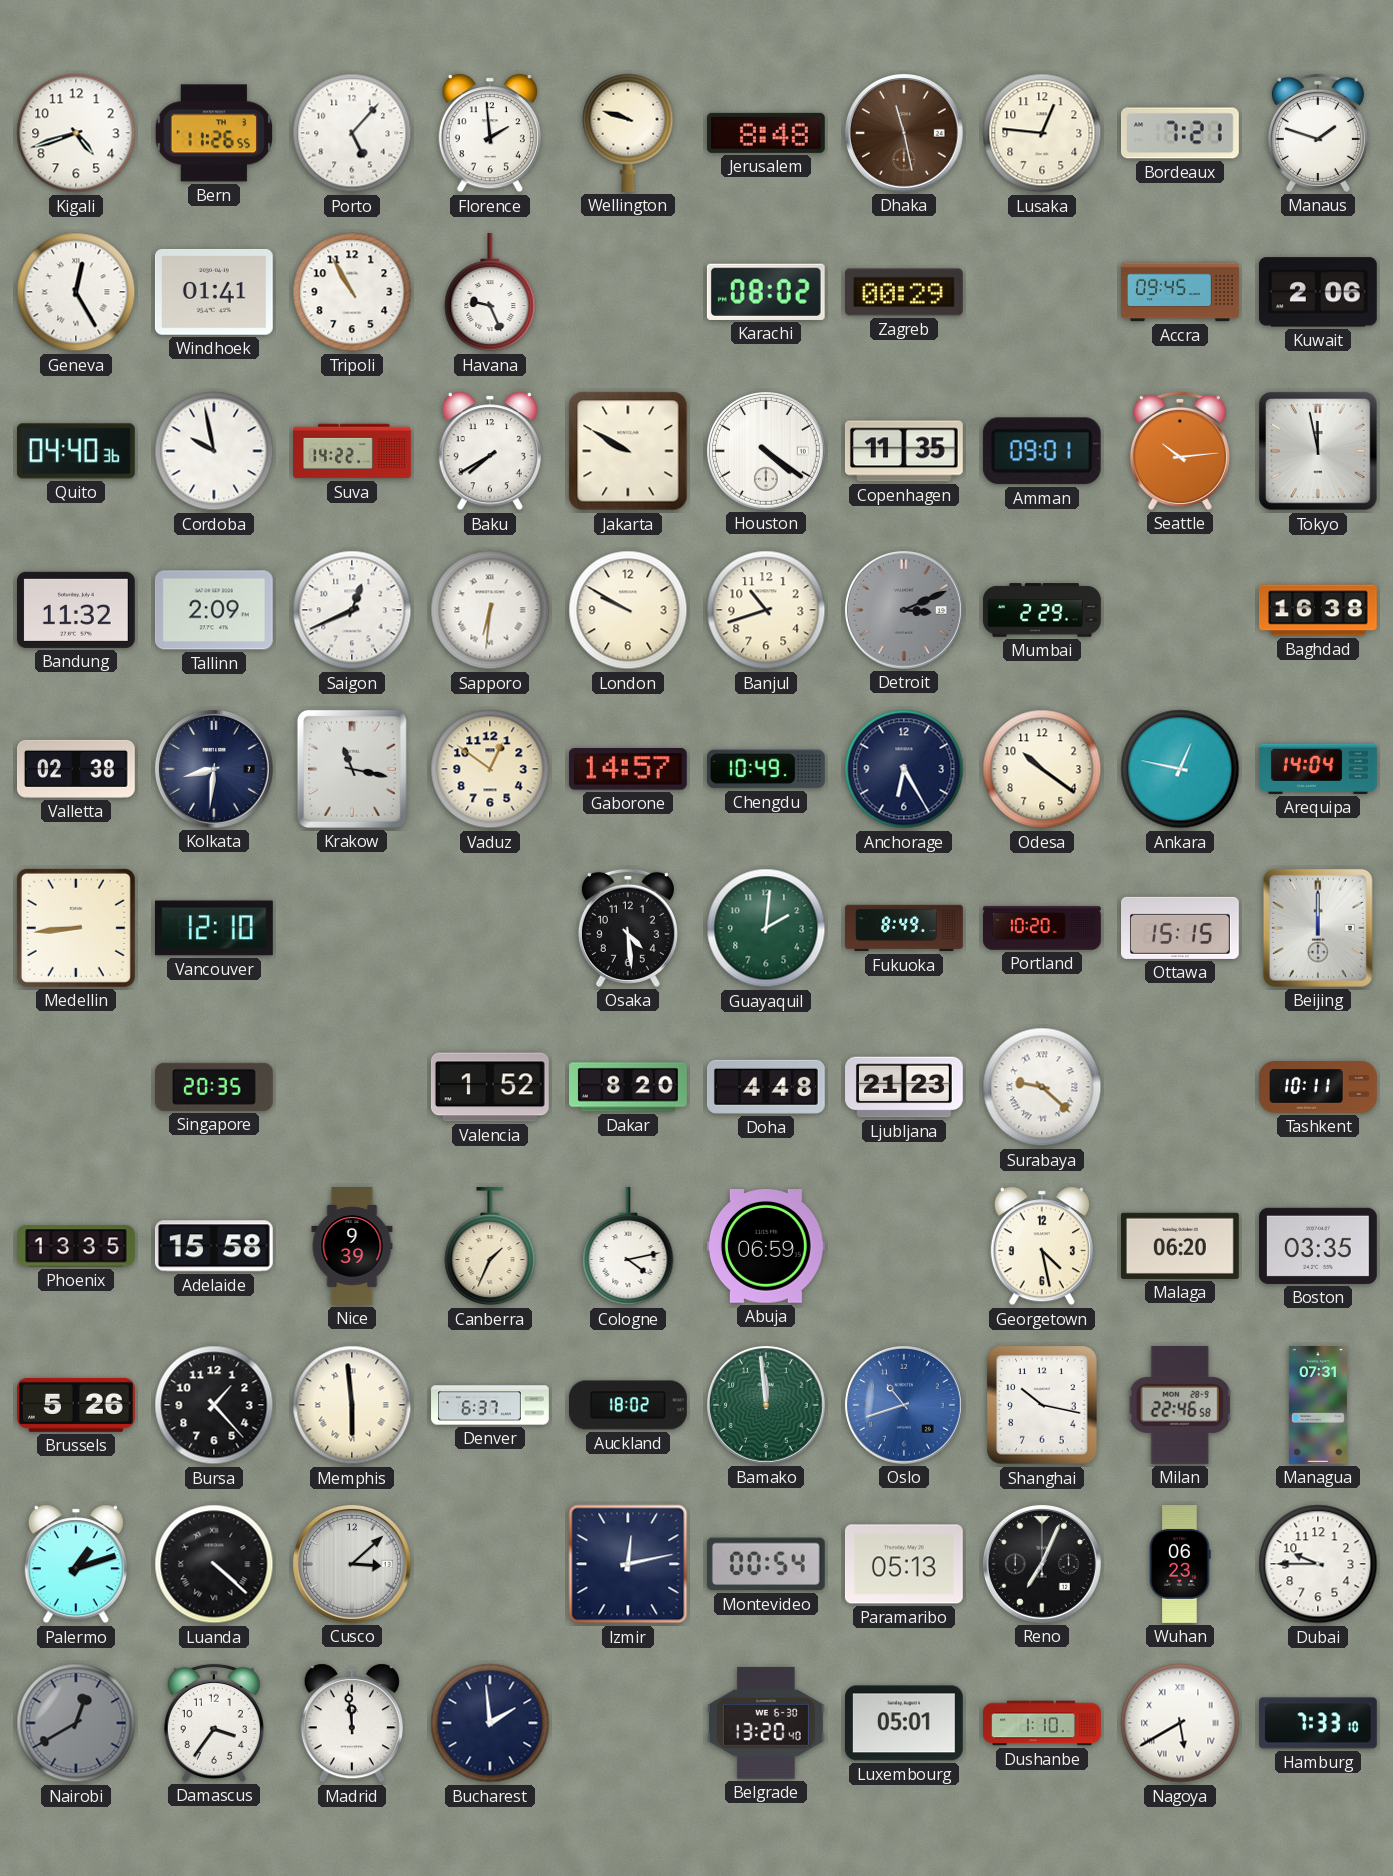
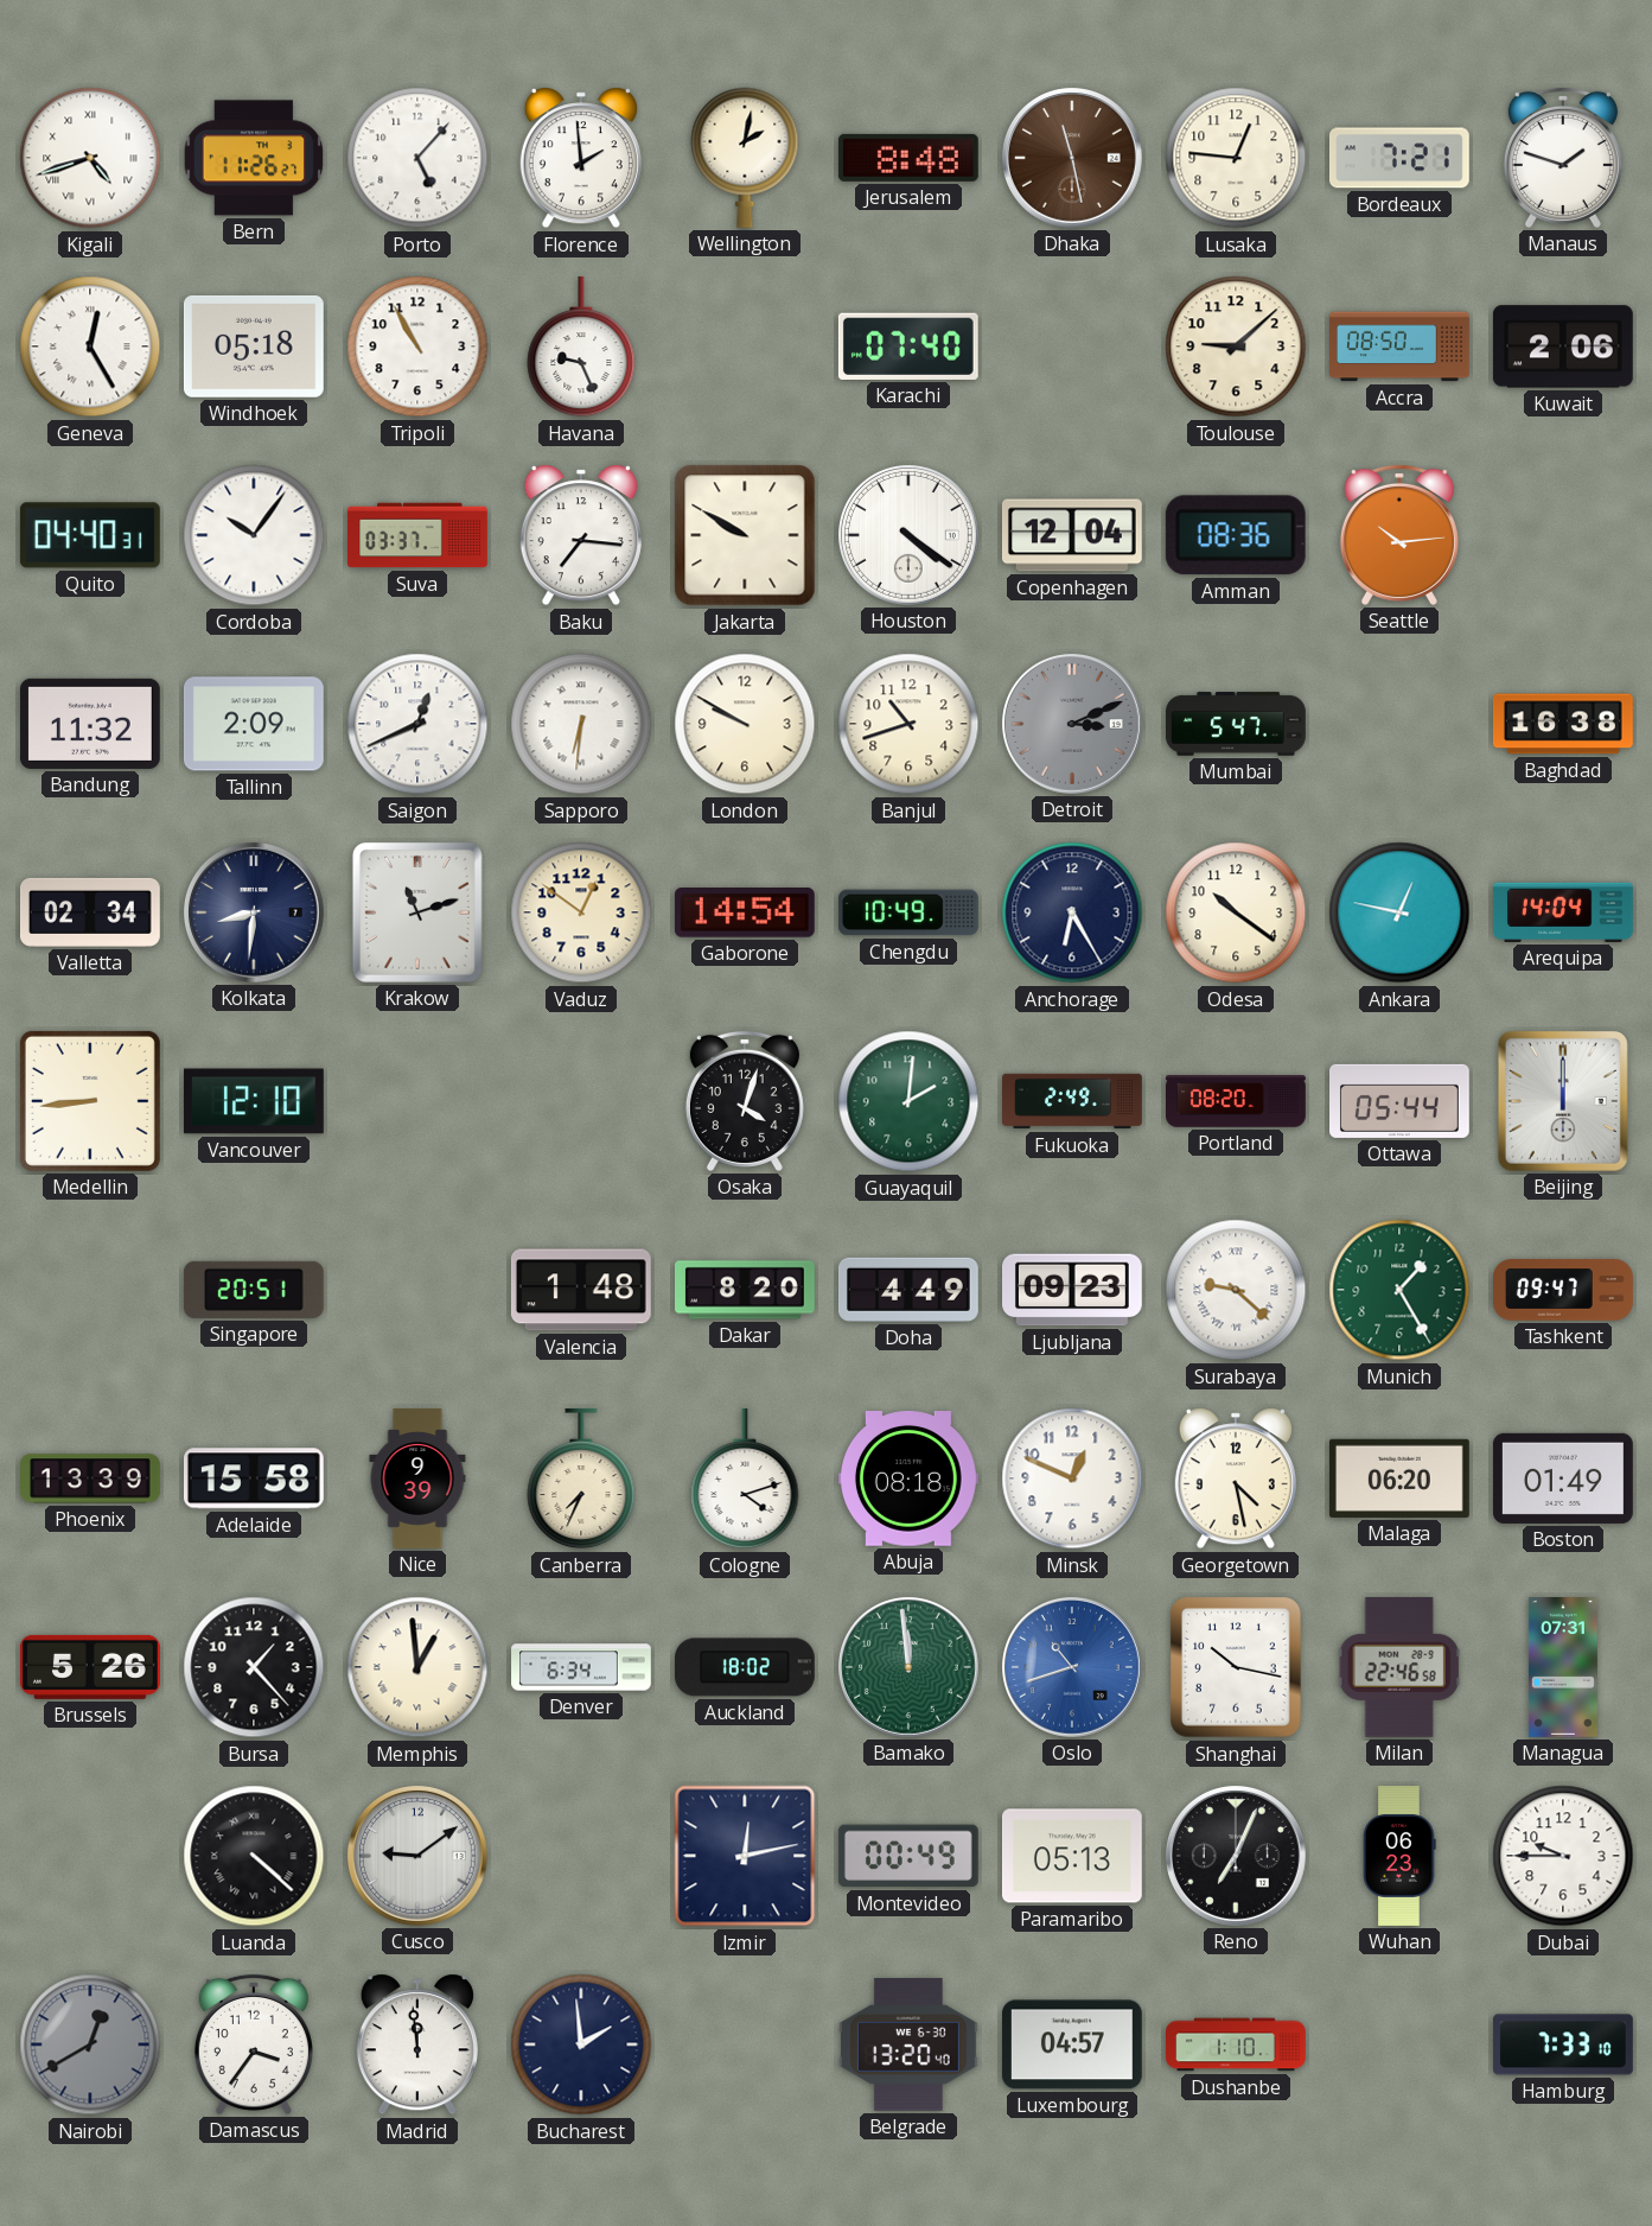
Kigali numerals: Arabic -> Roman (90, 158)
Bern: 11:26:55 -> 11:26:27 (254, 158)
Wellington: 9:48 -> 2:02 (745, 158)
Windhoek: 01:41 -> 05:18 (254, 346)
Karachi: 08:02 -> 07:40 (908, 346)
Zagreb: 00:29 -> none (904, 292)
Toulouse: none -> 9:08 (1236, 346)
Accra: 09:45 -> 08:50 (1399, 346)
Quito: 04:40:36 -> 04:40:31 (90, 535)
Cordoba: 9:58 -> 10:06 (254, 535)
Suva: 14:22 -> 03:37 (419, 535)
Baku: 7:40 -> 7:16 (581, 535)
Copenhagen: 11:35 -> 12:04 (1072, 535)
Amman: 09:01 -> 08:36 (1236, 535)
Tokyo: 11:58 -> none (1319, 452)
Mumbai: 2:29 -> 5:47 (1237, 724)
Valletta: 02:38 -> 02:34 (91, 912)
Krakow: 11:17 -> 11:12 (417, 912)
Gaborone: 14:57 -> 14:54 (745, 912)
Osaka: 4:29 -> 4:03 (745, 1101)
Fukuoka: 8:49 -> 2:49 (1072, 1101)
Portland: 10:20 -> 08:20 (1237, 1101)
Ottawa: 15:15 -> 05:44 (1401, 1101)
Singapore: 20:35 -> 20:51 (254, 1290)
Valencia: 1:52 -> 1:48 (581, 1290)
Doha: 4:48 -> 4:49 (908, 1290)
Ljubljana: 21:23 -> 09:23 (1073, 1290)
Munich: none -> 1:25 (1399, 1290)
Tashkent: 10:11 -> 09:47 (1564, 1290)
Phoenix: 13:35 -> 13:39 (91, 1478)
Canberra: 1:34 -> 7:34 (581, 1478)
Cologne: 4:13 -> 4:12 (745, 1478)
Abuja: 06:59 -> 08:18 (908, 1478)
Minsk: none -> 12:49 (1072, 1478)
Boston: 03:35 -> 01:49 (1563, 1478)
Memphis: 5:59 -> 12:59 (417, 1667)
Denver: 6:37 -> 6:34 (581, 1667)
Palermo: 1:12 -> none (76, 1564)
Cusco: 3:08 -> 9:09 (417, 1856)
Montevideo: 00:54 -> 00:49 (908, 1856)
Luxembourg: 05:01 -> 04:57 (1072, 2044)
Nagoya: 5:40 -> none (1180, 1723)
